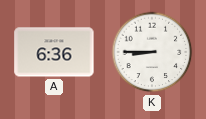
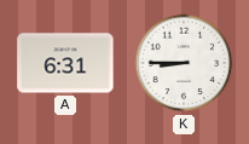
A: 6:36 -> 6:31 (65, 63)
